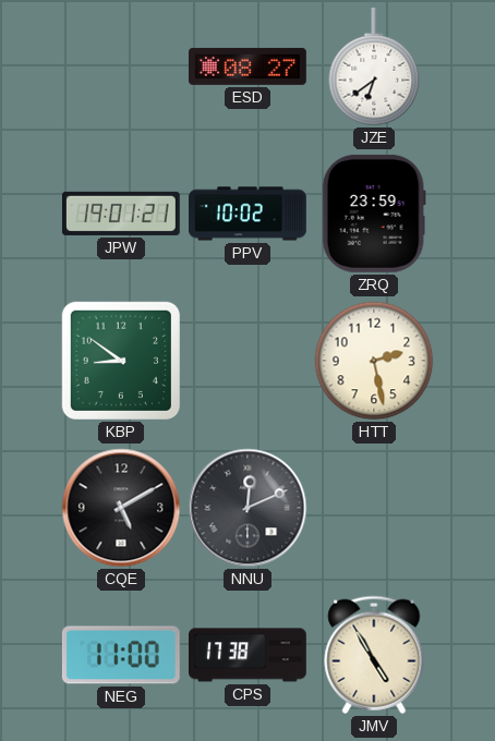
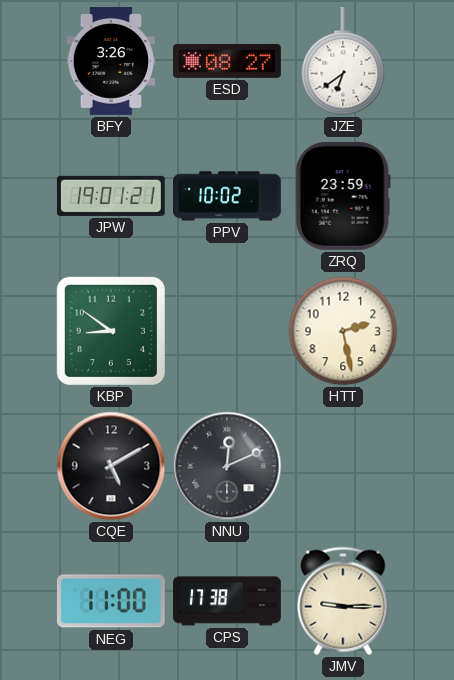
BFY: none -> 3:26 (111, 62)
JMV: 4:55 -> 9:15 (343, 601)
